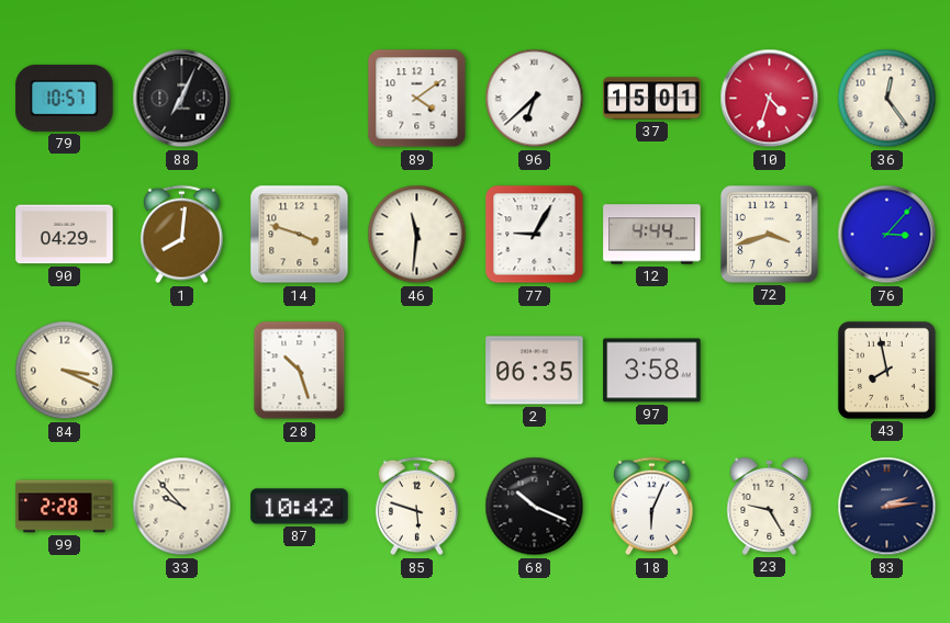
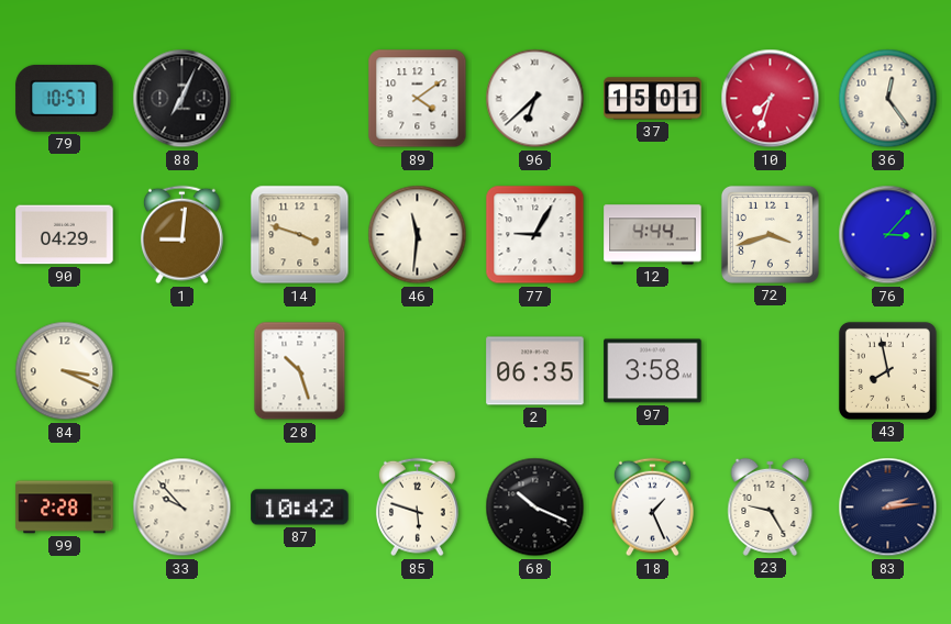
10: 4:33 -> 7:33 (771, 99)
1: 8:01 -> 9:01 (181, 235)
18: 6:04 -> 1:26 (652, 508)
